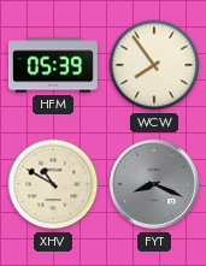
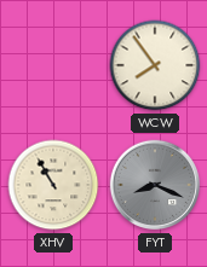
HFM: 05:39 -> none (53, 65)
XHV: 10:50 -> 10:55 (53, 185)
